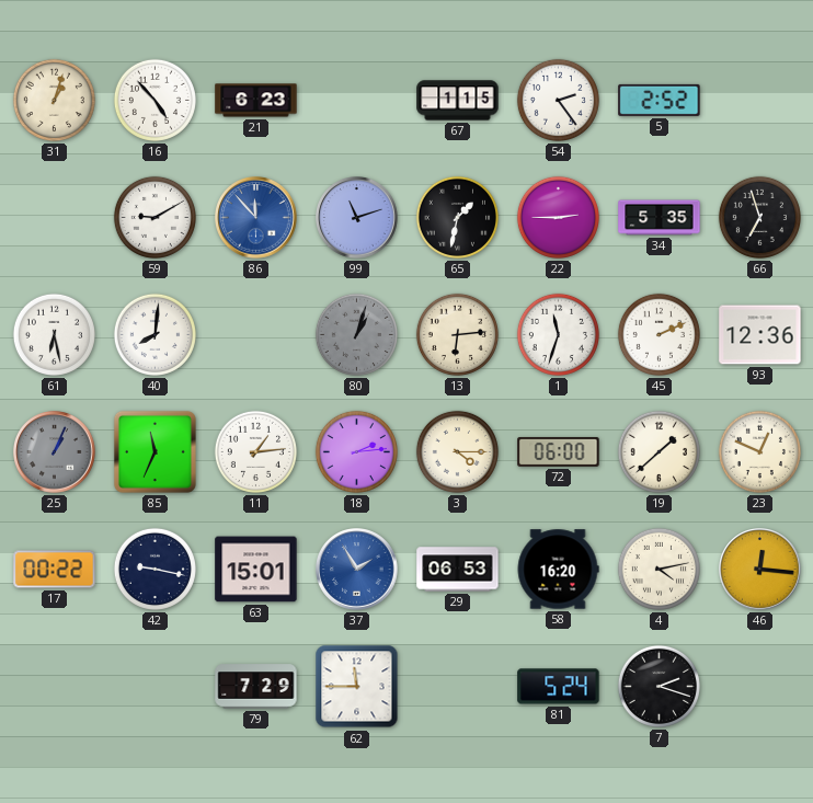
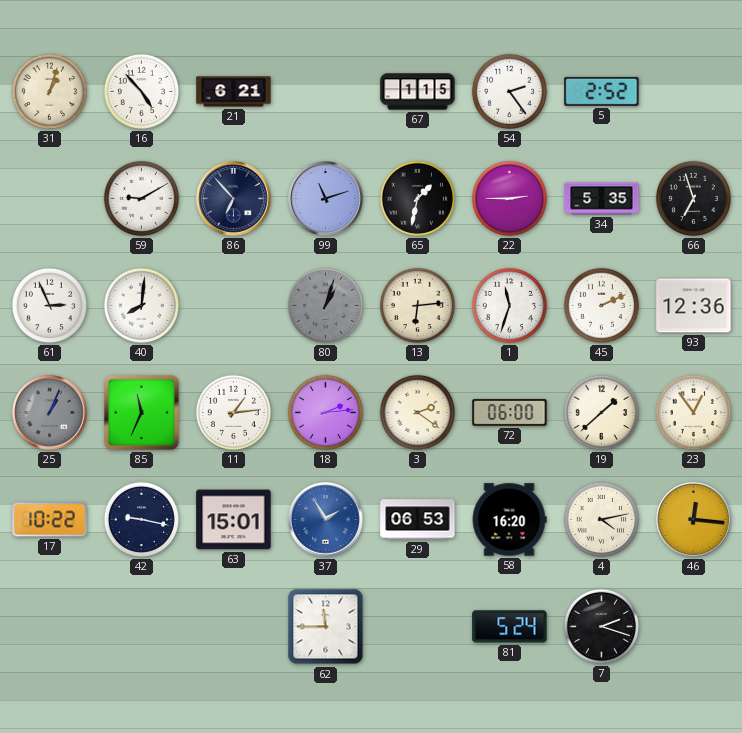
21: 6:23 -> 6:21 (234, 92)
86: 11:53 -> 6:53 (234, 199)
86 dial: blue -> navy (234, 199)
61: 6:28 -> 2:56 (49, 305)
3: 4:15 -> 2:21 (417, 412)
23: 12:49 -> 12:54 (693, 412)
17: 00:22 -> 10:22 (50, 520)
79: 7:29 -> none (256, 687)
